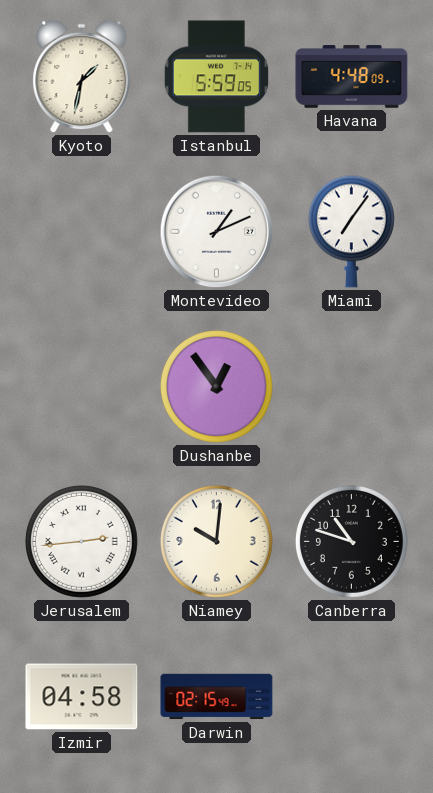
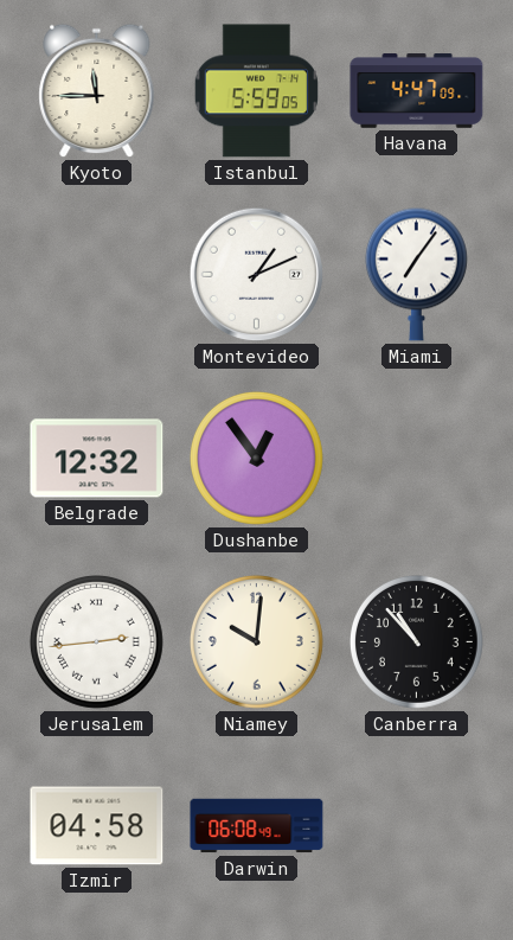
Kyoto: 1:32 -> 11:45 (97, 91)
Havana: 4:48 -> 4:47 (417, 91)
Belgrade: none -> 12:32 (97, 459)
Canberra: 10:48 -> 10:53 (417, 642)
Darwin: 02:15 -> 06:08 (257, 826)
